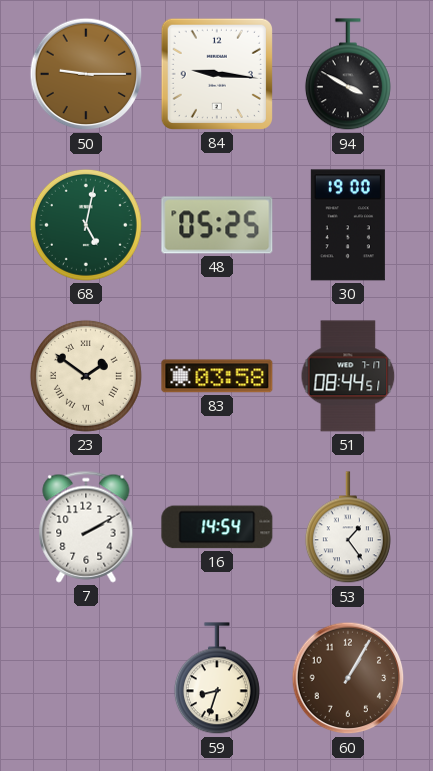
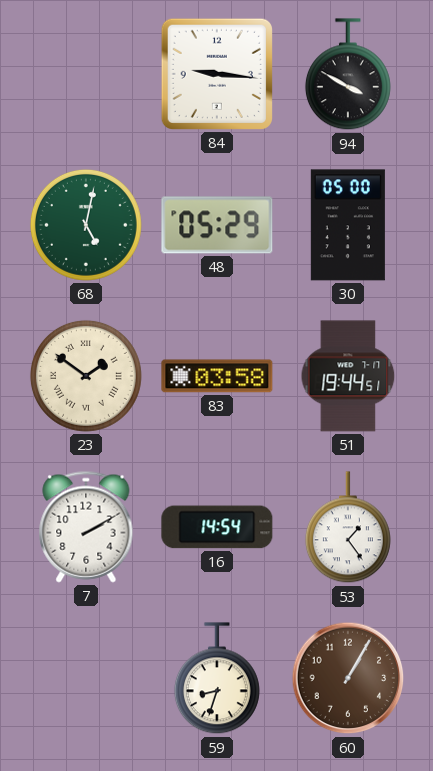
50: 9:15 -> none (86, 74)
48: 05:25 -> 05:29 (217, 225)
30: 19:00 -> 05:00 (348, 225)
51: 08:44 -> 19:44 (348, 376)
